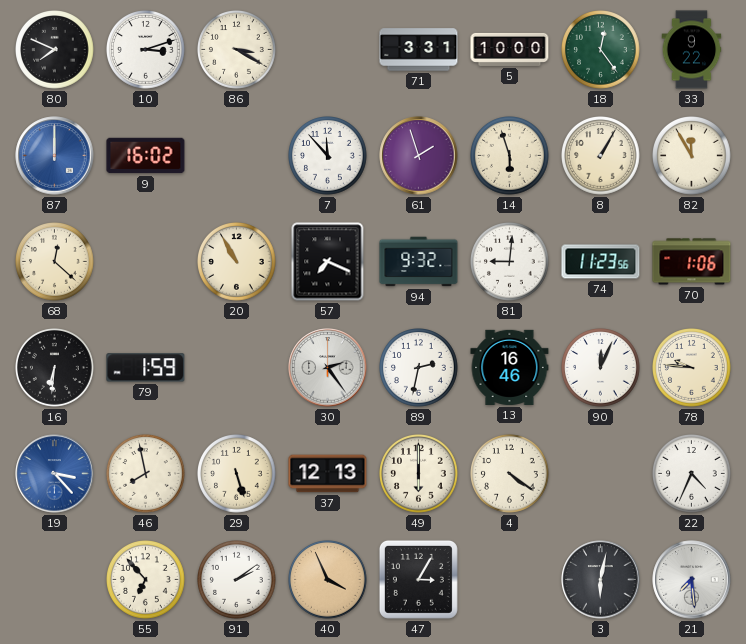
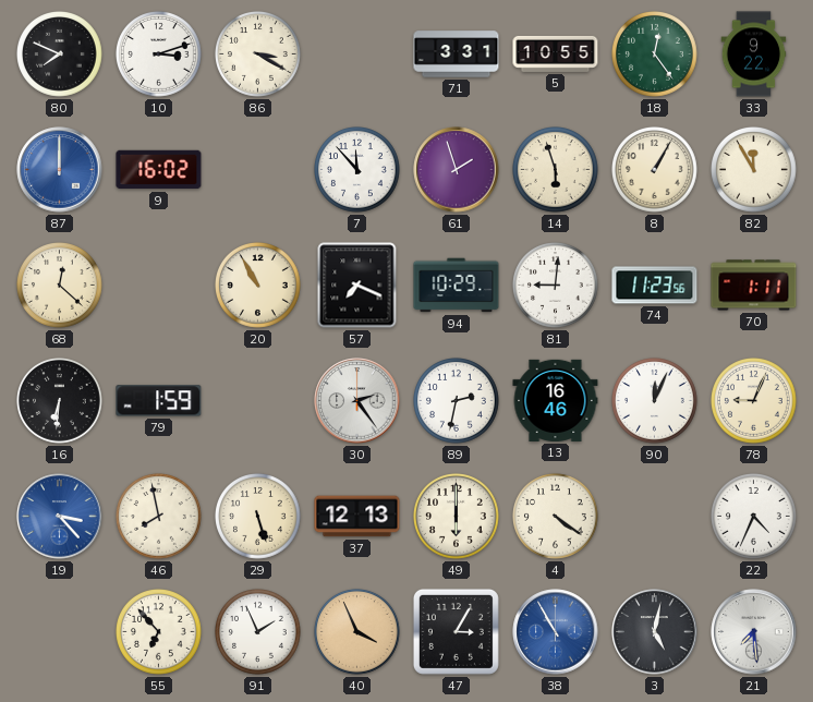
5: 10:00 -> 10:55 (556, 53)
94: 9:32 -> 10:29 (457, 286)
70: 1:06 -> 1:11 (754, 286)
78: 9:46 -> 9:04 (754, 401)
91: 2:09 -> 1:56 (258, 632)
38: none -> 10:55 (556, 632)
3: 6:02 -> 5:02 (655, 632)
